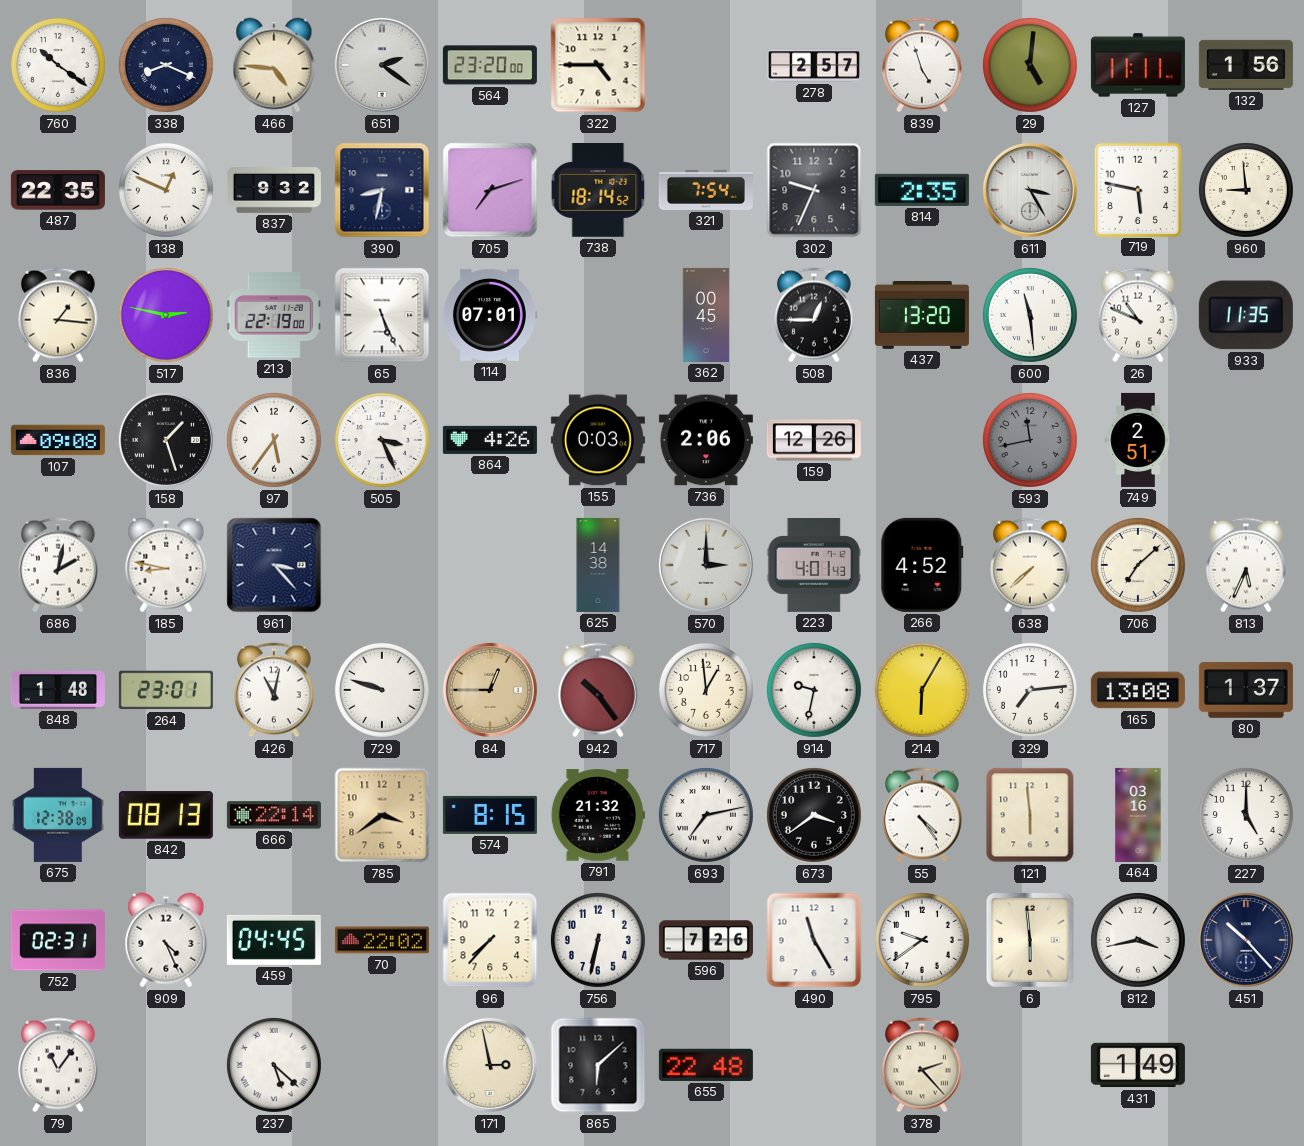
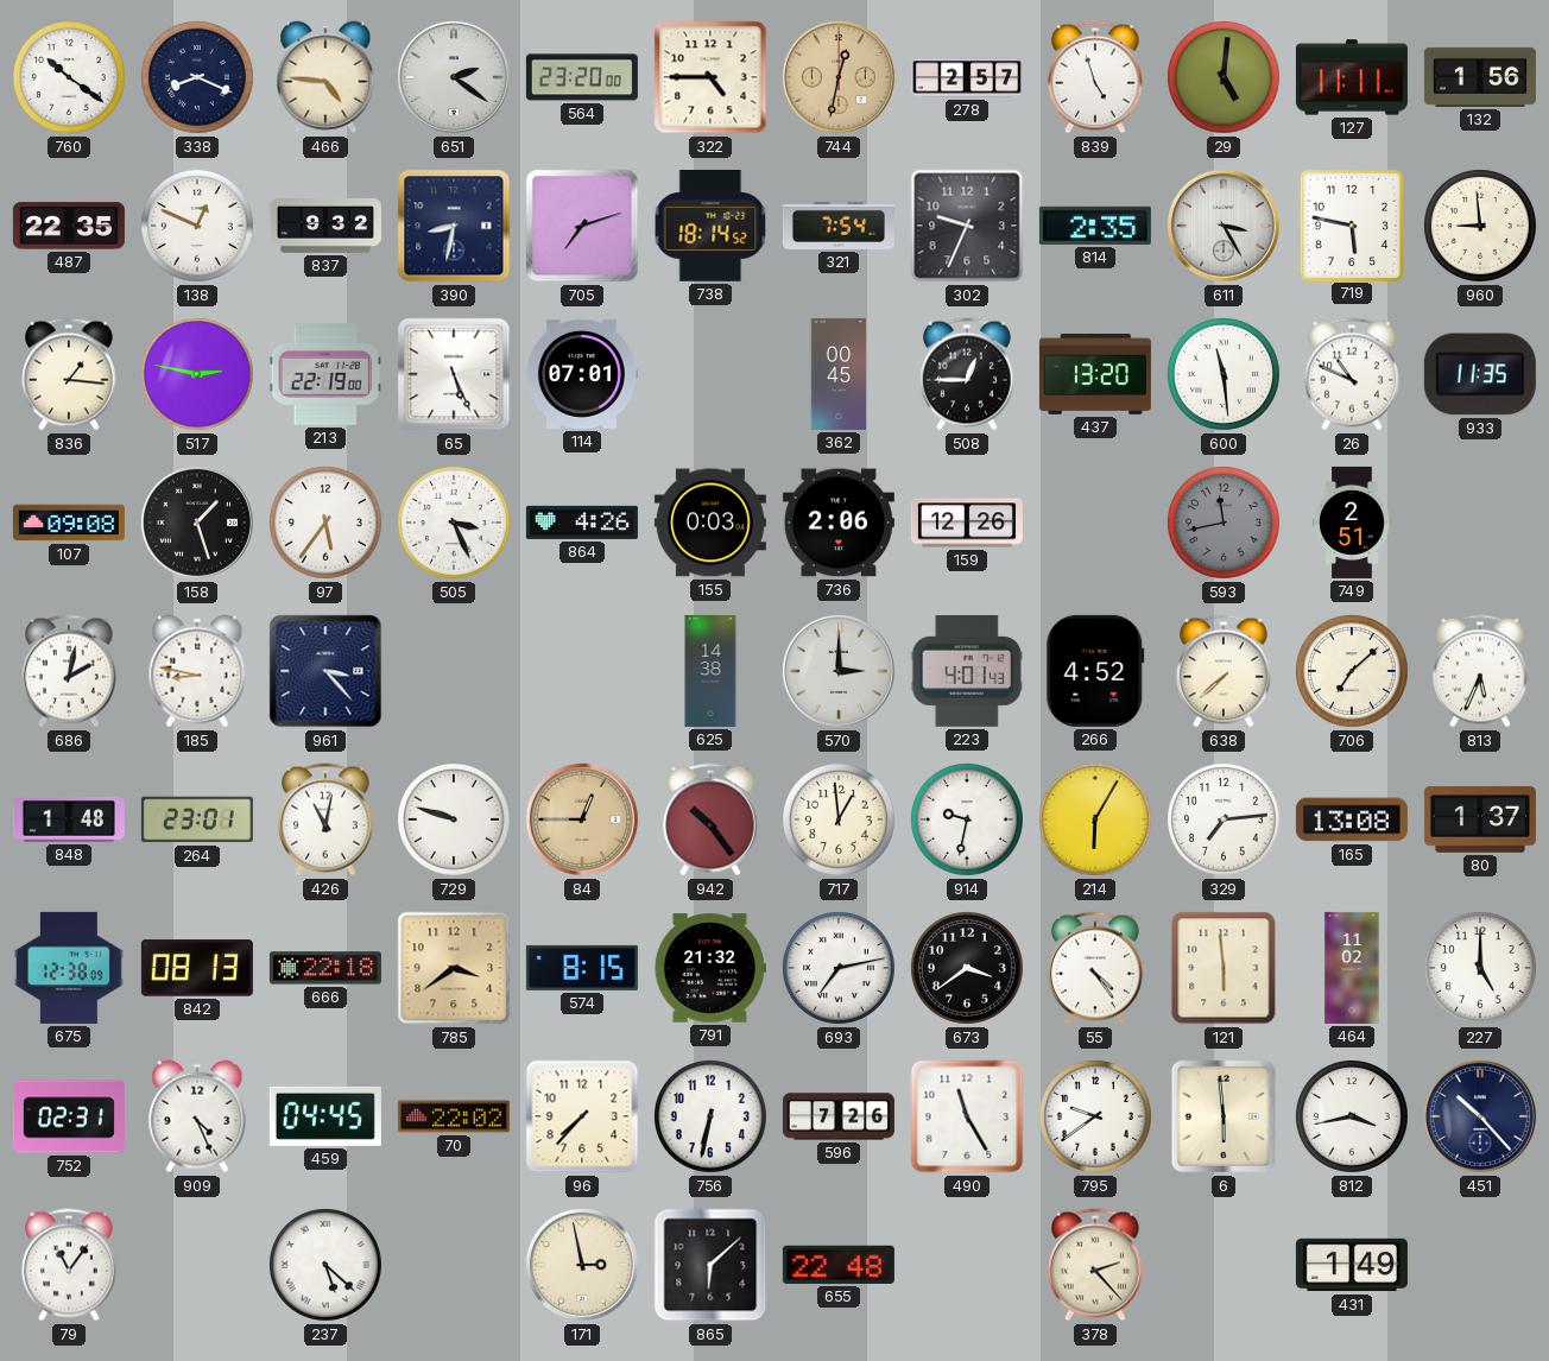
744: none -> 12:32 (839, 77)
666: 22:14 -> 22:18 (325, 968)
464: 03:16 -> 11:02 (1352, 968)
